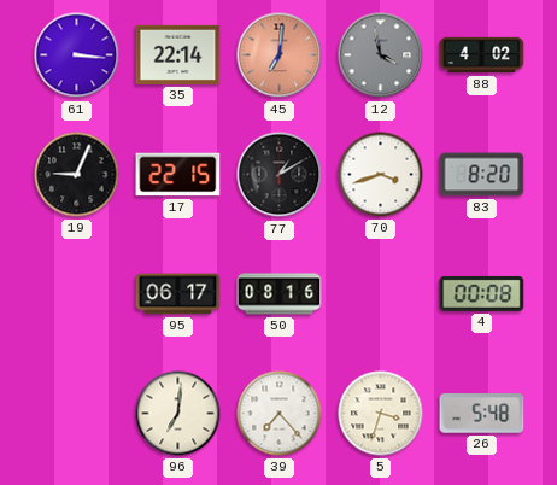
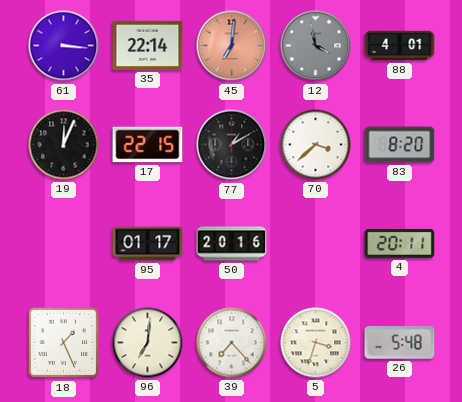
88: 4:02 -> 4:01 (400, 46)
19: 9:04 -> 12:04 (64, 145)
70: 3:42 -> 3:38 (316, 145)
95: 06:17 -> 01:17 (148, 244)
50: 08:16 -> 20:16 (232, 244)
4: 00:08 -> 20:11 (400, 243)
18: none -> 1:26 (64, 343)
